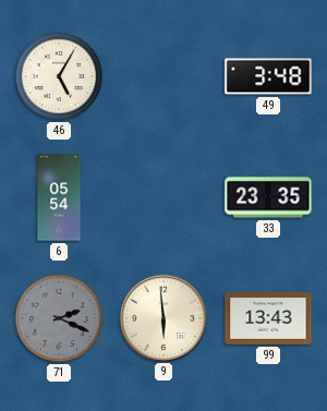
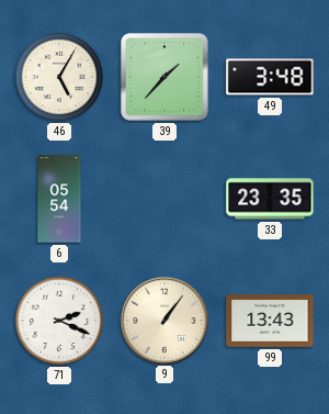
39: none -> 1:37 (164, 77)
71 dial: grey -> white (59, 321)
9: 5:59 -> 1:06 (163, 320)
